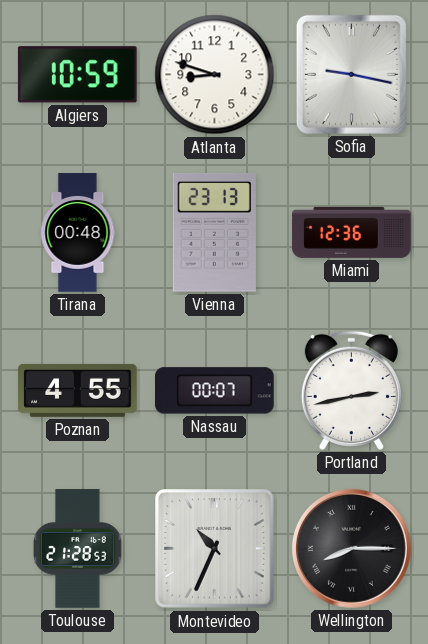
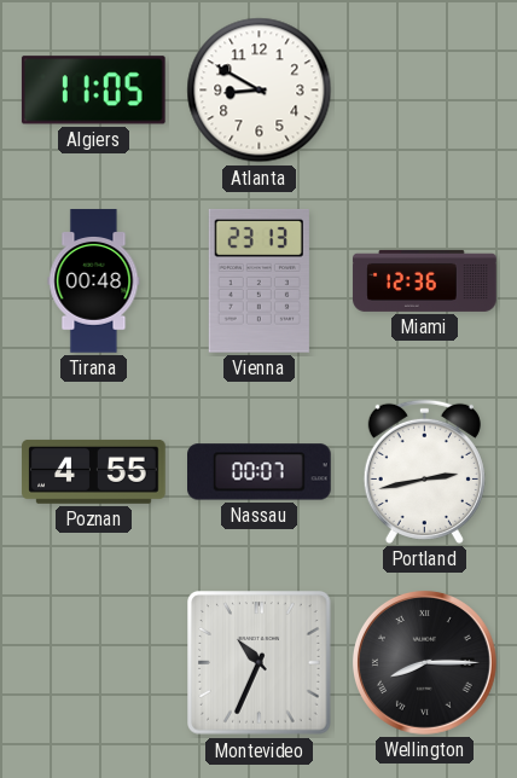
Algiers: 10:59 -> 11:05 (93, 91)
Atlanta: 8:48 -> 8:50 (260, 91)
Sofia: 9:17 -> none (351, 74)
Toulouse: 21:28 -> none (78, 549)
